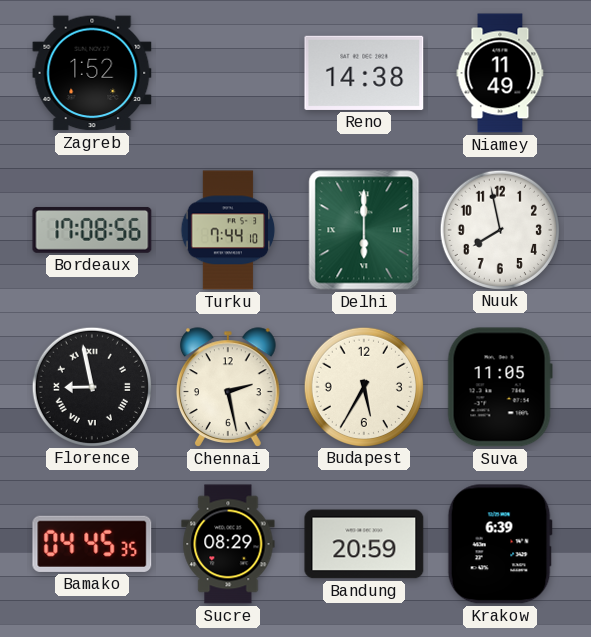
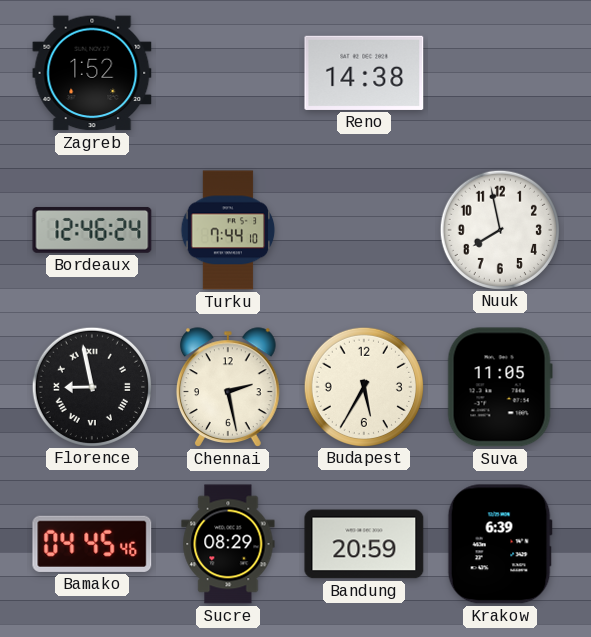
Niamey: 11:49 -> none (500, 73)
Bordeaux: 17:08 -> 12:46 (92, 230)
Delhi: 6:00 -> none (364, 230)
Bamako: 04:45:35 -> 04:45:46 (92, 544)
